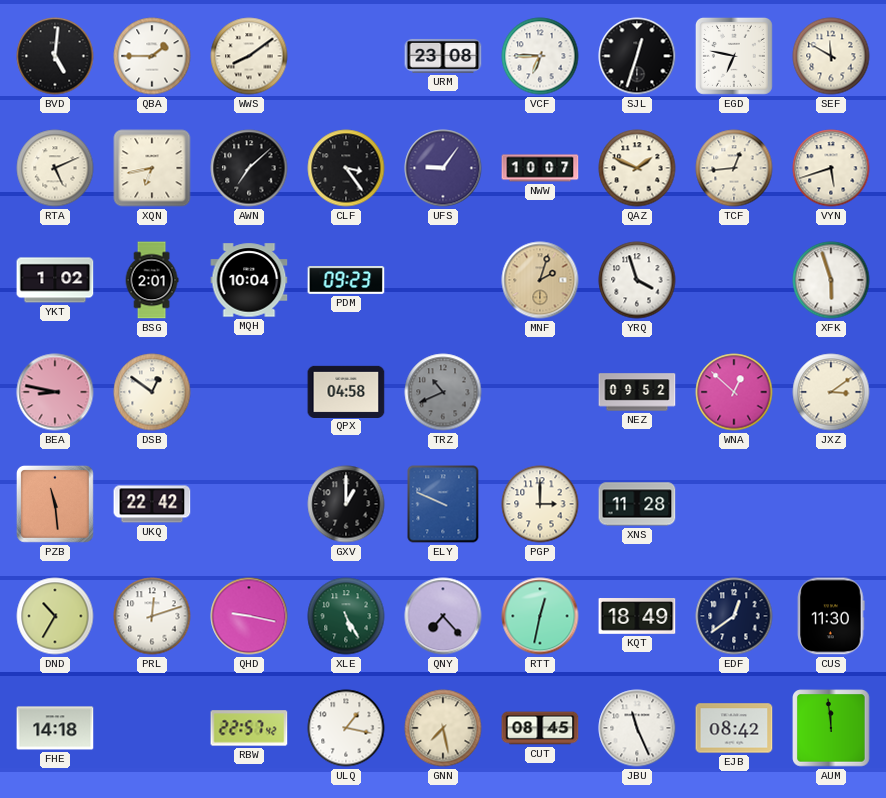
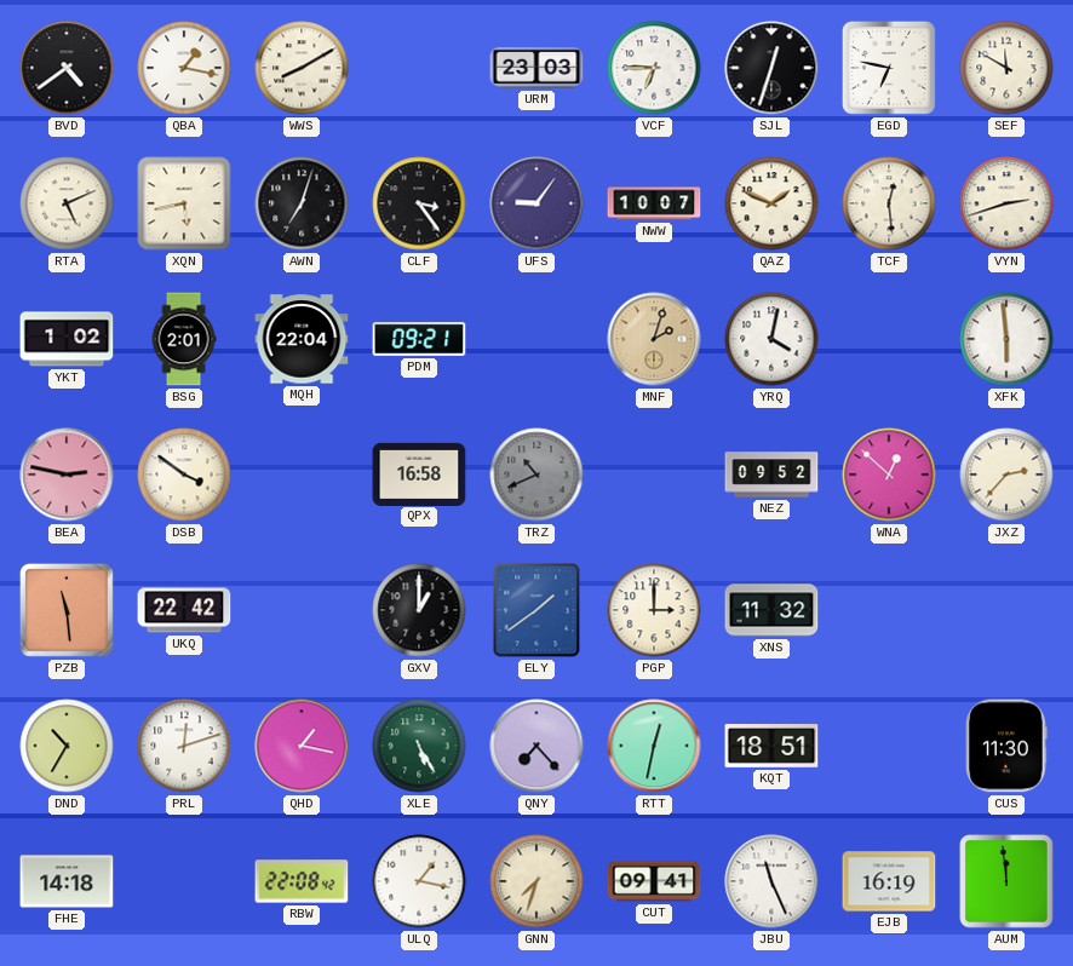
BVD: 5:01 -> 4:39 (67, 68)
QBA: 1:45 -> 1:17 (184, 68)
WWS: 8:09 -> 8:10 (302, 68)
URM: 23:08 -> 23:03 (536, 68)
XQN: 6:43 -> 5:43 (184, 203)
AWN: 7:08 -> 7:03 (302, 203)
TCF: 12:44 -> 12:29 (889, 203)
VYN: 5:42 -> 2:42 (1006, 203)
MQH: 10:04 -> 22:04 (302, 339)
PDM: 09:23 -> 09:21 (419, 340)
YRQ: 3:57 -> 4:02 (771, 339)
XFK: 5:57 -> 5:59 (1006, 339)
BEA: 8:47 -> 2:47 (67, 475)
DSB: 12:51 -> 3:51 (184, 475)
QPX: 04:58 -> 16:58 (419, 473)
JXZ: 3:09 -> 2:37 (1006, 475)
ELY: 9:49 -> 1:39 (536, 610)
XNS: 11:28 -> 11:32 (771, 610)
QHD: 9:17 -> 1:17 (302, 746)
KQT: 18:49 -> 18:51 (771, 747)
EDF: 12:39 -> none (734, 616)
RBW: 22:57 -> 22:08 (302, 881)
GNN: 7:28 -> 7:33 (536, 881)
CUT: 08:45 -> 09:41 (654, 881)
EJB: 08:42 -> 16:19 (889, 881)
